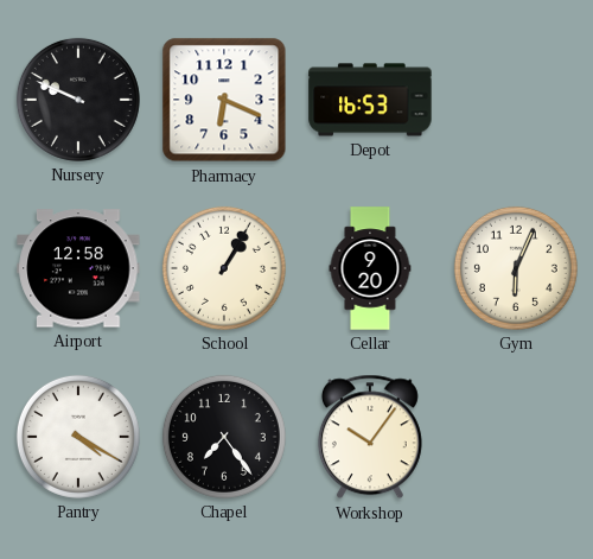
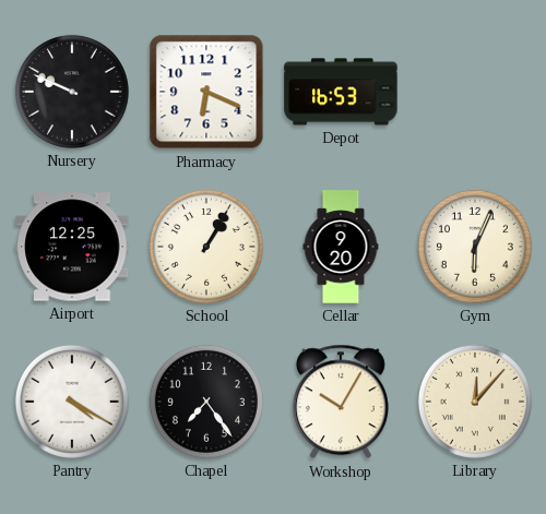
Airport: 12:58 -> 12:25 (72, 247)
Workshop: 10:06 -> 10:05 (341, 402)
Library: none -> 12:07 (475, 402)
